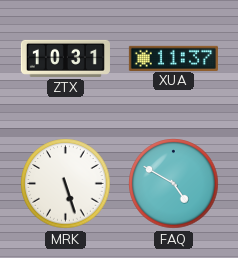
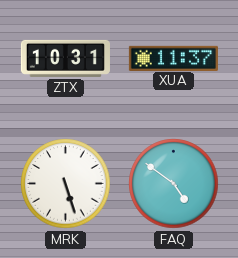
FAQ: 4:50 -> 4:51 (174, 184)
